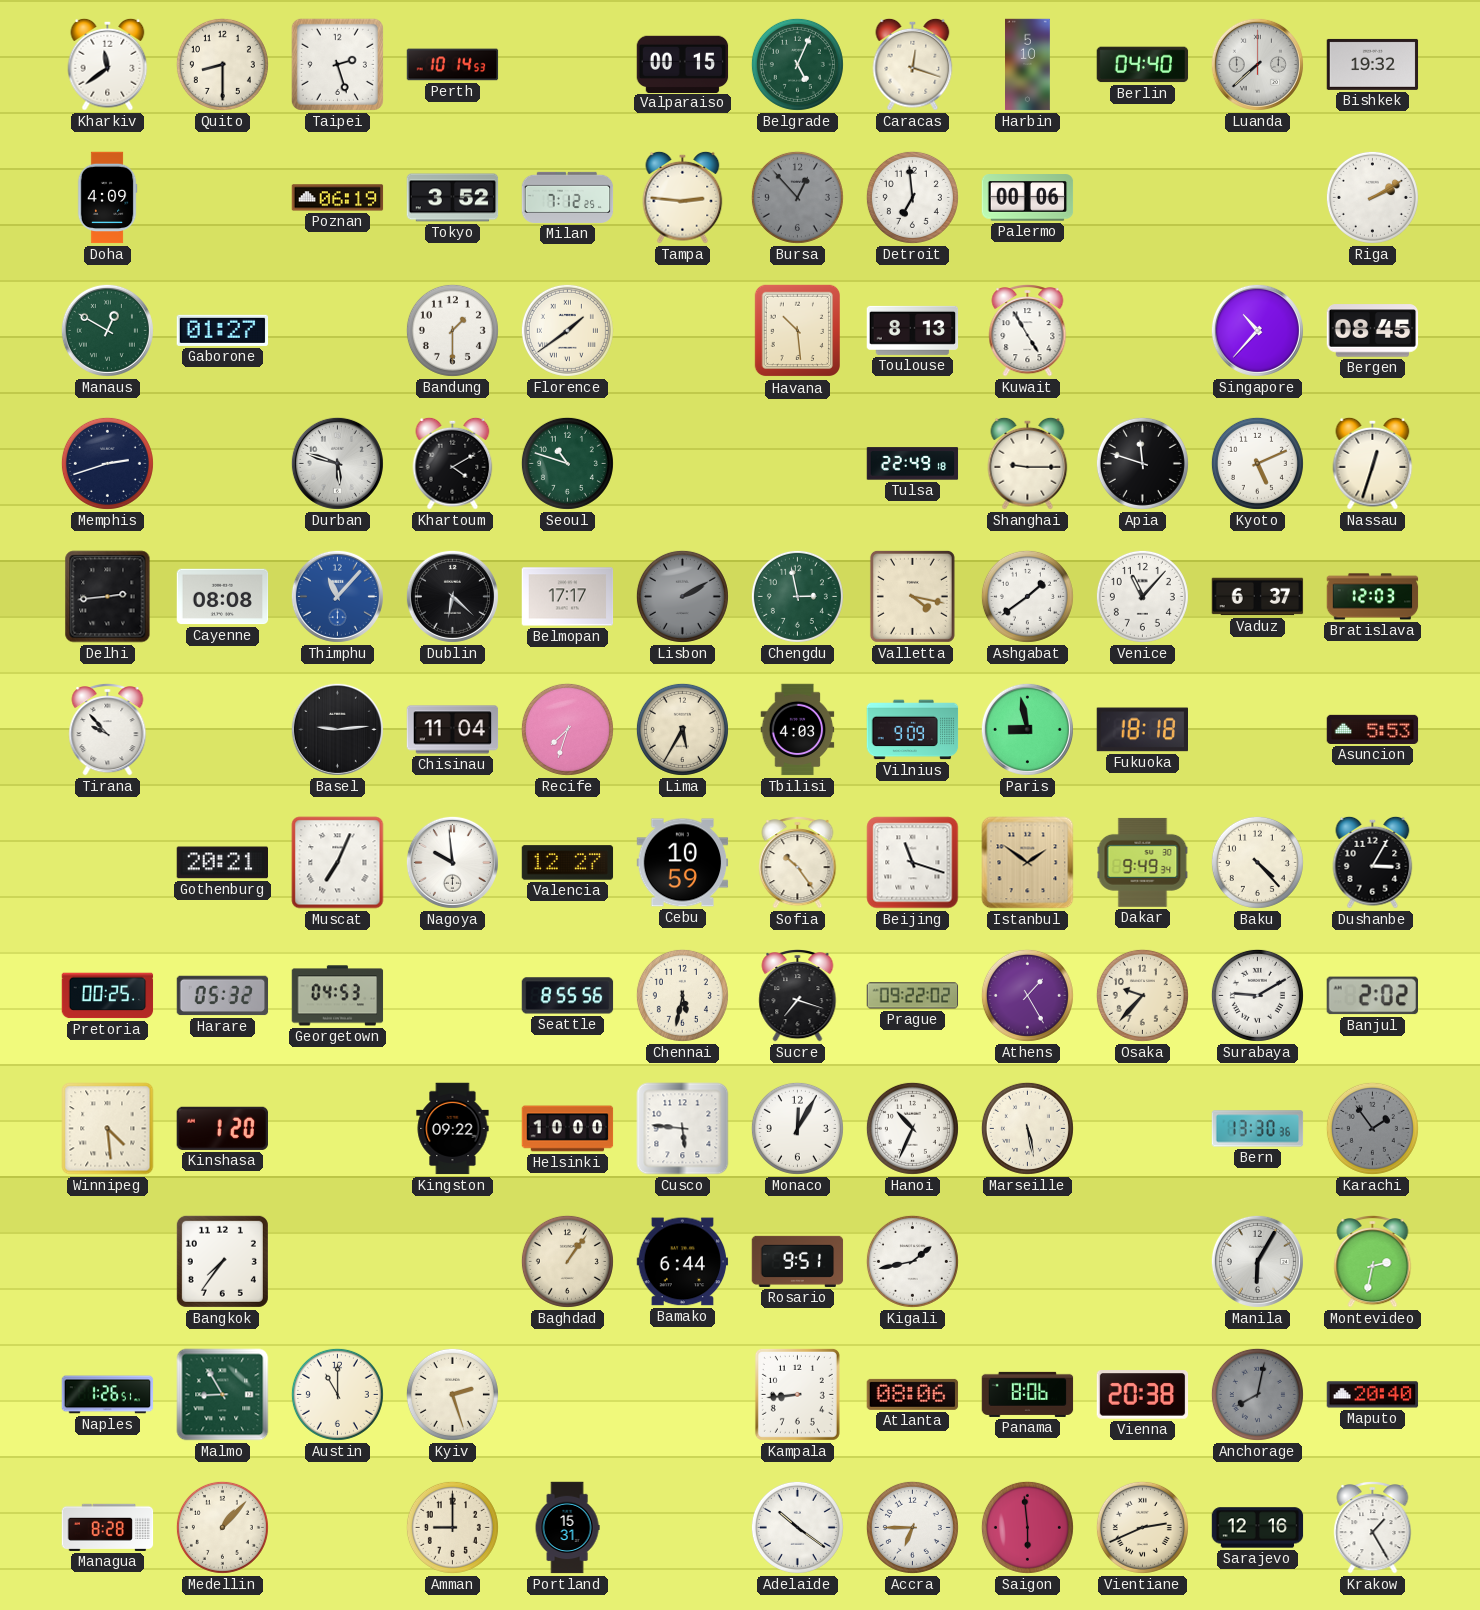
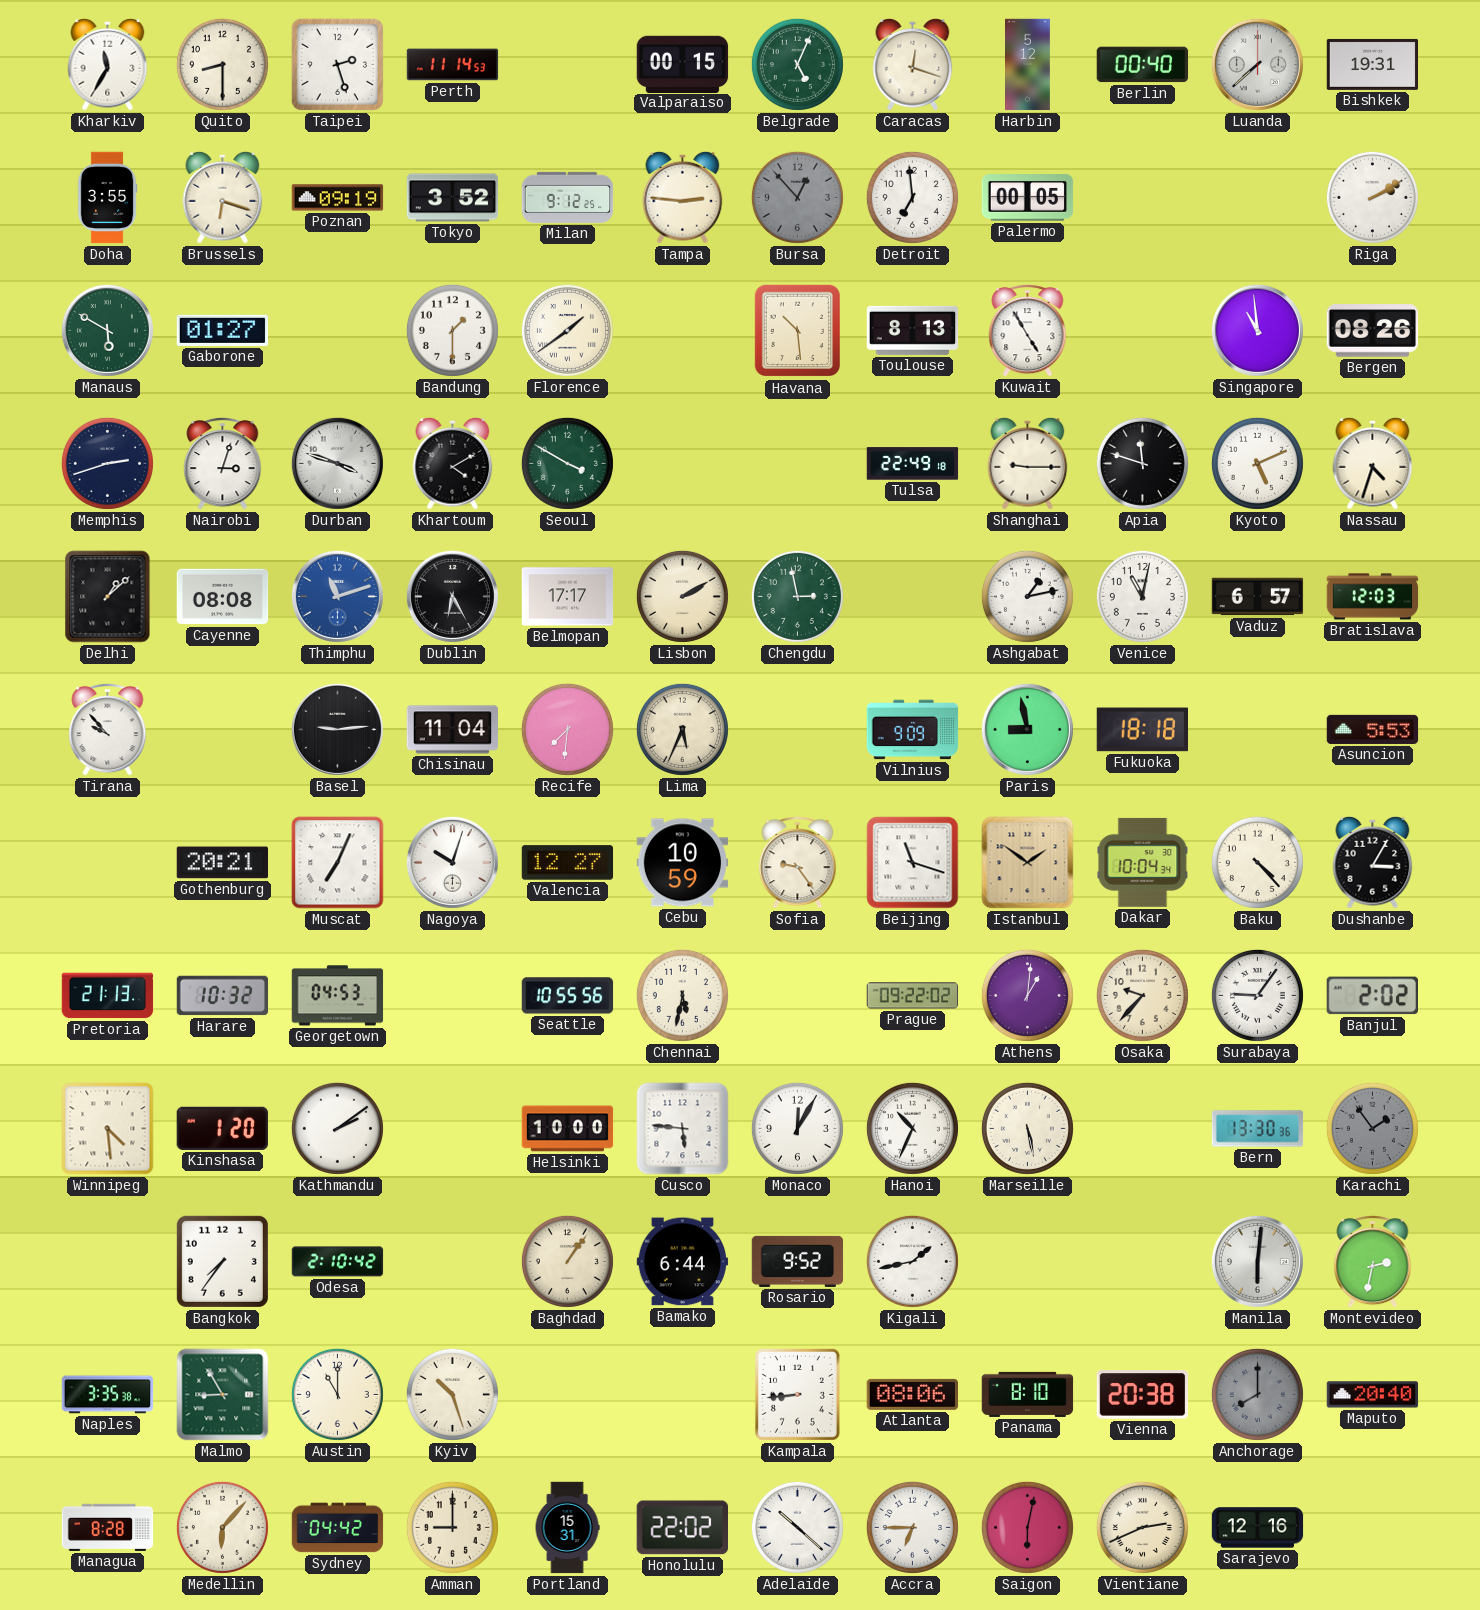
Kharkiv: 11:39 -> 11:35 (108, 64)
Perth: 10:14 -> 11:14 (453, 65)
Harbin: 5:10 -> 5:12 (1028, 65)
Berlin: 04:40 -> 00:40 (1143, 65)
Bishkek: 19:32 -> 19:31 (1373, 64)
Doha: 4:09 -> 3:55 (107, 198)
Brussels: none -> 6:18 (223, 197)
Poznan: 06:19 -> 09:19 (338, 198)
Milan: 7:12 -> 9:12 (568, 197)
Palermo: 00:06 -> 00:05 (1028, 198)
Manaus: 12:50 -> 5:50 (107, 330)
Singapore: 10:37 -> 10:59 (1257, 330)
Bergen: 08:45 -> 08:26 (1373, 331)
Nairobi: none -> 3:03 (223, 464)
Durban: 5:48 -> 3:48 (337, 463)
Seoul: 10:48 -> 3:50 (567, 463)
Nassau: 12:33 -> 4:33 (1373, 463)
Delhi: 2:44 -> 1:08 (108, 597)
Thimphu: 11:07 -> 11:12 (337, 596)
Dublin: 6:22 -> 6:25 (452, 596)
Lisbon dial: grey -> cream (682, 596)
Valletta: 4:17 -> none (912, 596)
Ashgabat: 1:39 -> 1:13 (1027, 596)
Venice: 11:07 -> 11:02 (1142, 596)
Vaduz: 6:37 -> 6:57 (1258, 597)
Recife: 7:33 -> 7:31 (567, 729)
Lima: 5:35 -> 5:34 (682, 729)
Tbilisi: 4:03 -> none (798, 730)
Nagoya: 9:59 -> 10:03 (452, 862)
Sofia: 10:24 -> 9:24 (798, 863)
Dakar: 9:49 -> 10:04 (1143, 862)
Pretoria: 00:25 -> 21:13 (108, 996)
Harare: 05:32 -> 10:32 (223, 996)
Seattle: 8:55 -> 10:55 (568, 996)
Sucre: 7:18 -> none (798, 996)
Athens: 1:25 -> 1:01 (1027, 995)
Surabaya: 9:10 -> 9:06 (1257, 995)
Kathmandu: none -> 2:09 (337, 1128)
Kingston: 09:22 -> none (453, 1129)
Odesa: none -> 2:10 (338, 1262)
Rosario: 9:51 -> 9:52 (798, 1261)
Manila: 6:05 -> 6:01 (1257, 1261)
Naples: 1:26 -> 3:35 (108, 1395)
Kyiv: 2:27 -> 10:27 (452, 1394)
Panama: 8:06 -> 8:10 (1028, 1394)
Anchorage: 8:02 -> 8:00 (1257, 1394)
Medellin: 1:07 -> 6:07 (222, 1527)
Sydney: none -> 04:42 (338, 1528)
Honolulu: none -> 22:02 (682, 1528)
Adelaide: 10:21 -> 10:22 (797, 1527)
Saigon: 5:59 -> 6:02 (1027, 1527)
Krakow: 1:25 -> none (1373, 1528)
